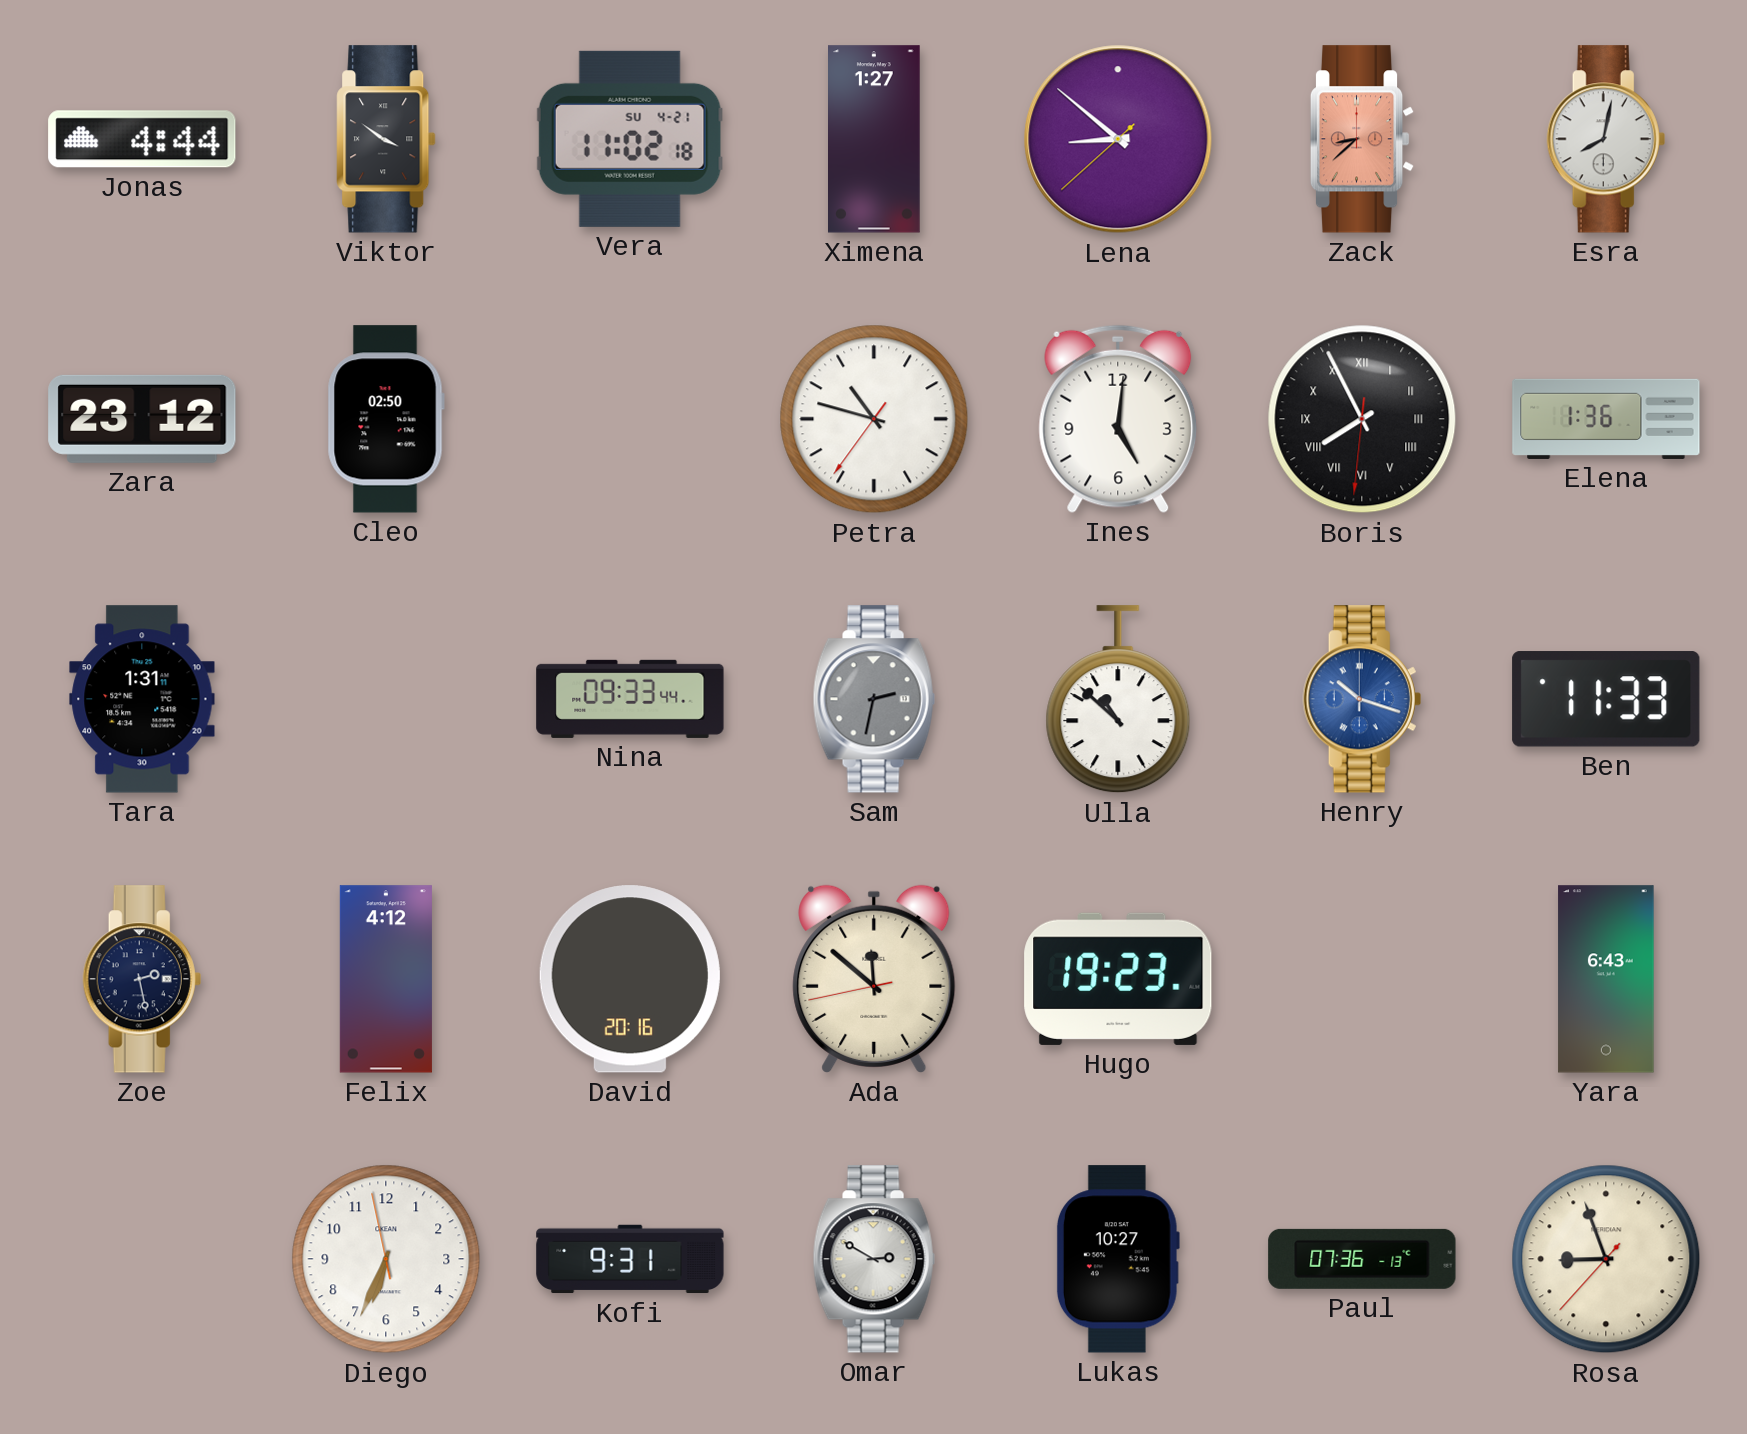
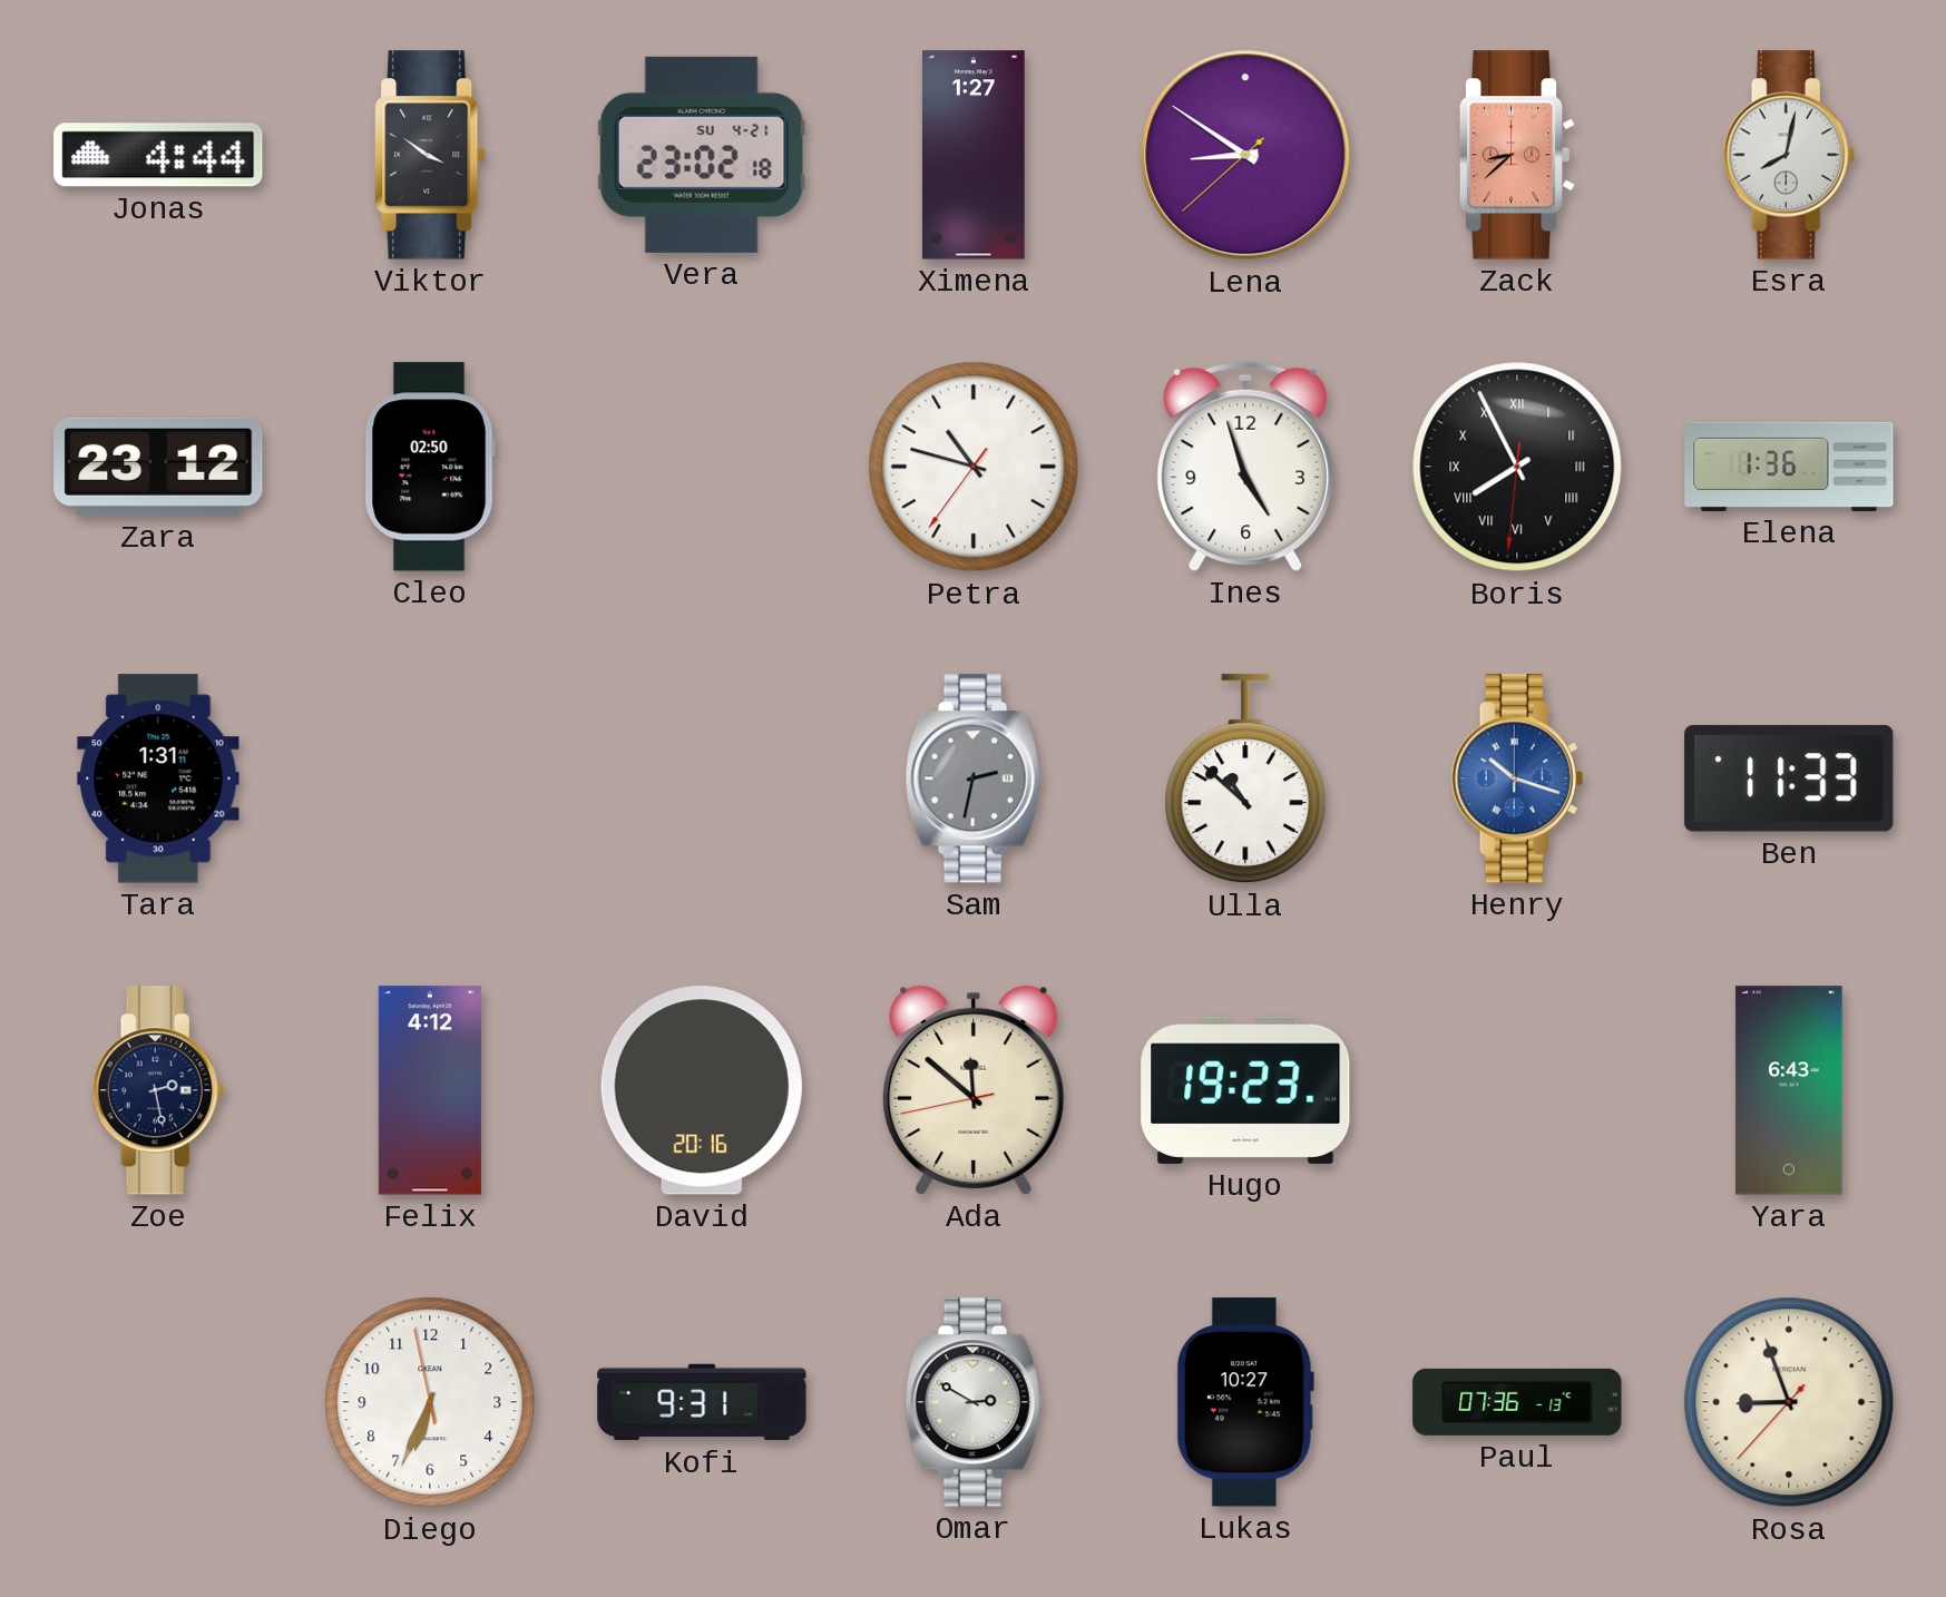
Vera: 11:02 -> 23:02 (702, 155)
Lena: 8:51 -> 8:50 (1245, 155)
Ines: 5:01 -> 4:57 (1245, 467)
Nina: 09:33 -> none (630, 699)
